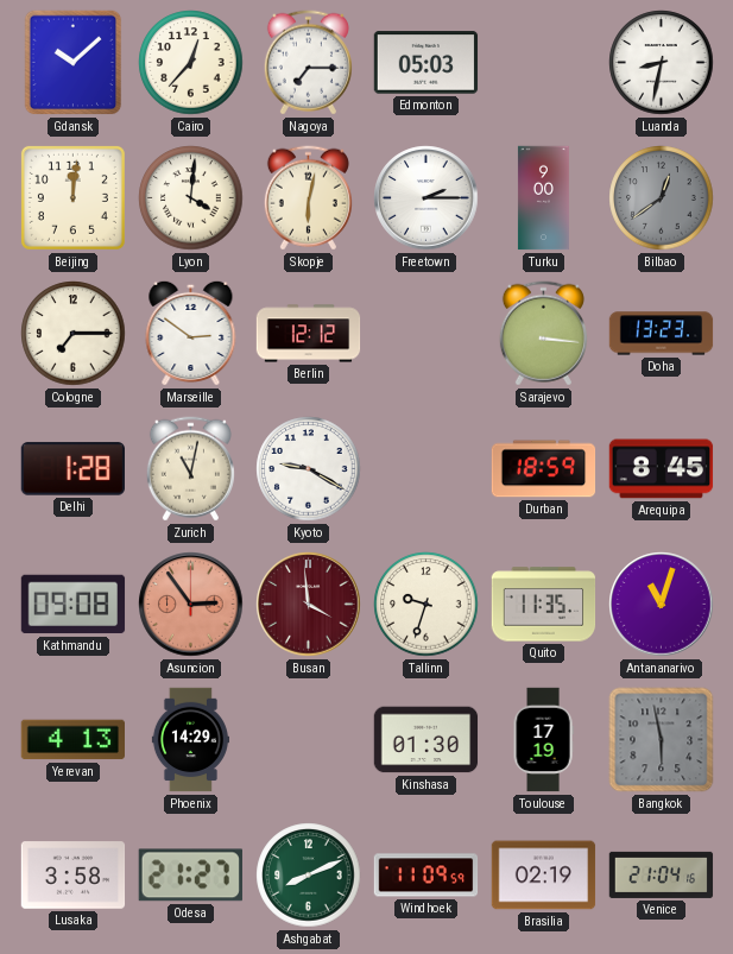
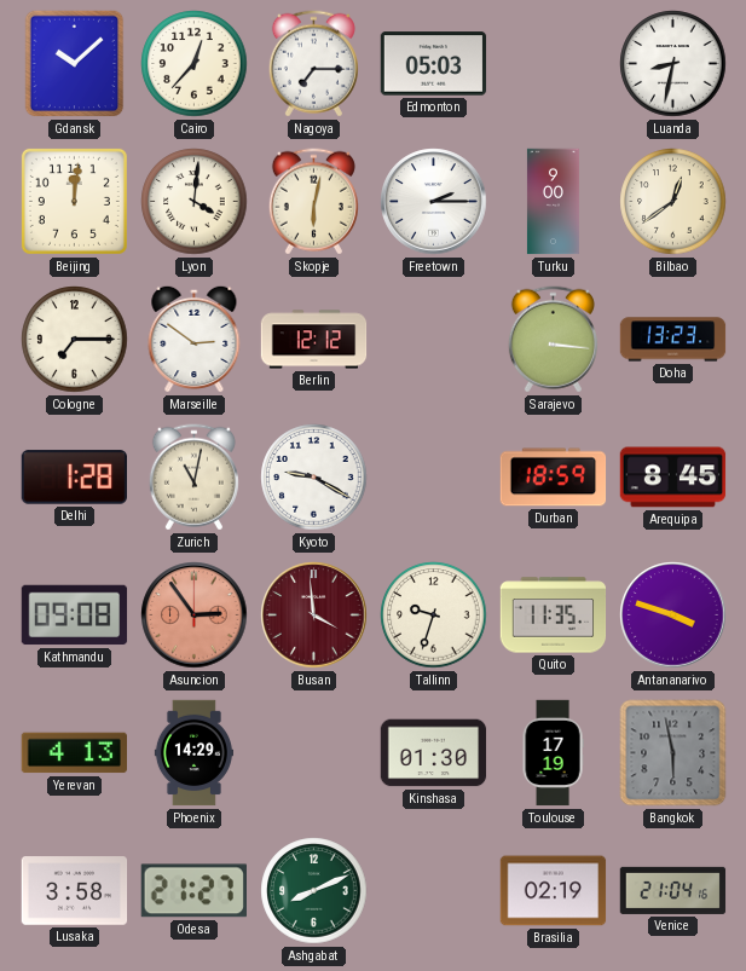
Bilbao dial: grey -> cream (673, 202)
Antananarivo: 11:03 -> 3:48 (673, 615)
Windhoek: 11:09 -> none (426, 876)
